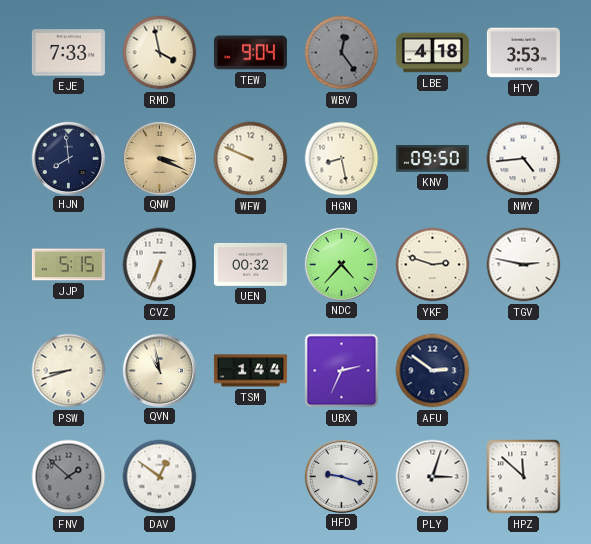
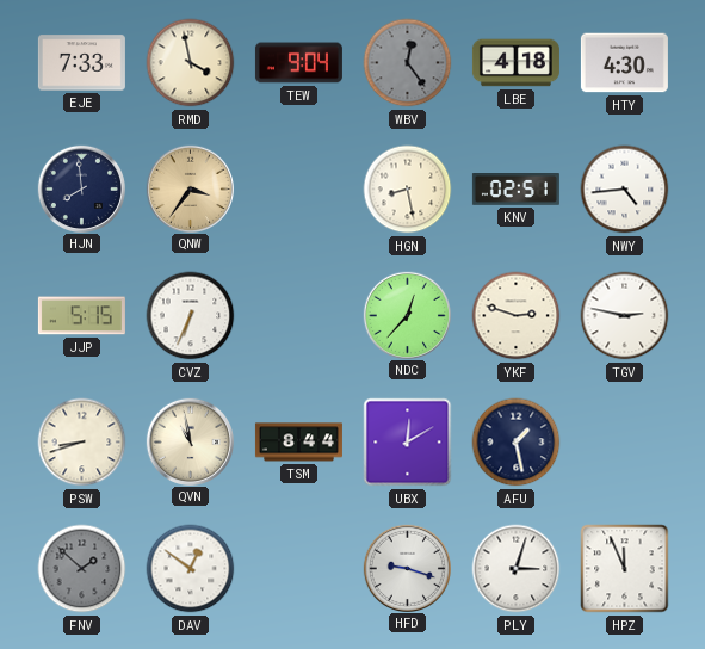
HTY: 3:53 -> 4:30 (624, 63)
QNW: 3:19 -> 3:36 (190, 188)
WFW: 9:49 -> none (251, 159)
KNV: 09:50 -> 02:51 (515, 190)
UEN: 00:32 -> none (250, 265)
NDC: 4:37 -> 12:37 (407, 315)
TSM: 1:44 -> 8:44 (298, 443)
UBX: 2:34 -> 12:10 (408, 443)
AFU: 2:51 -> 1:28 (517, 443)
HPZ: 11:52 -> 11:56 (625, 569)
